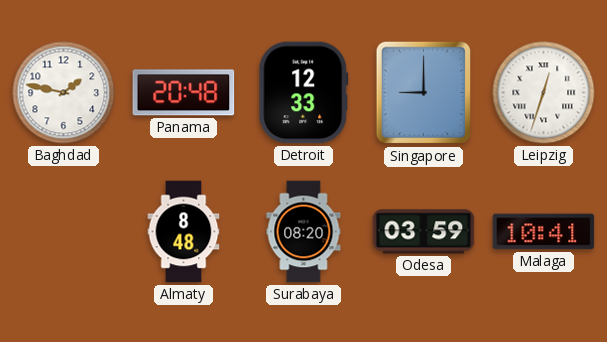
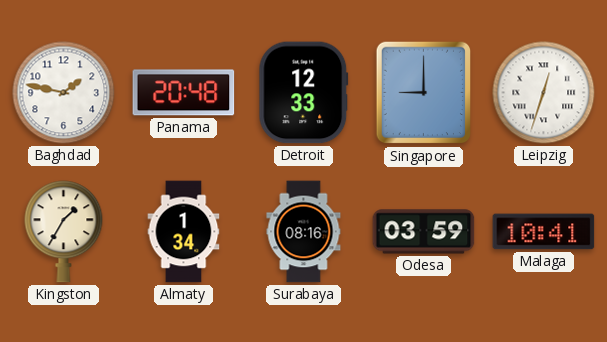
Kingston: none -> 1:35 (64, 232)
Almaty: 8:48 -> 1:34 (184, 232)
Surabaya: 08:20 -> 08:16 (304, 232)
